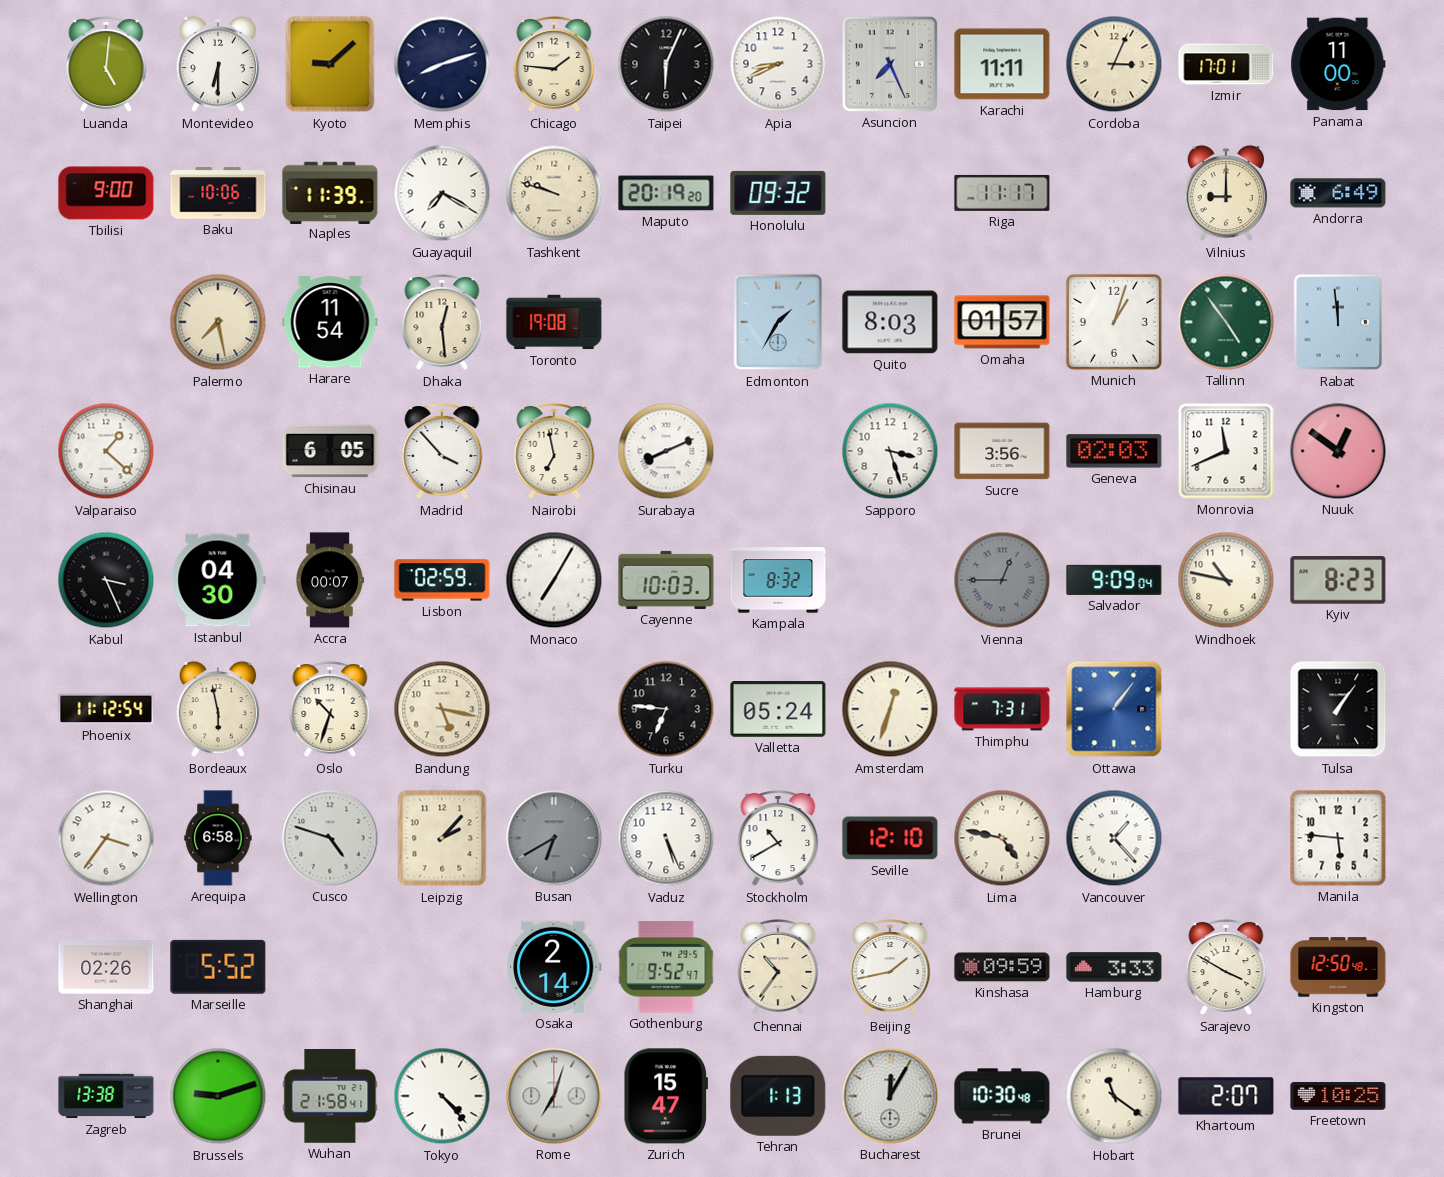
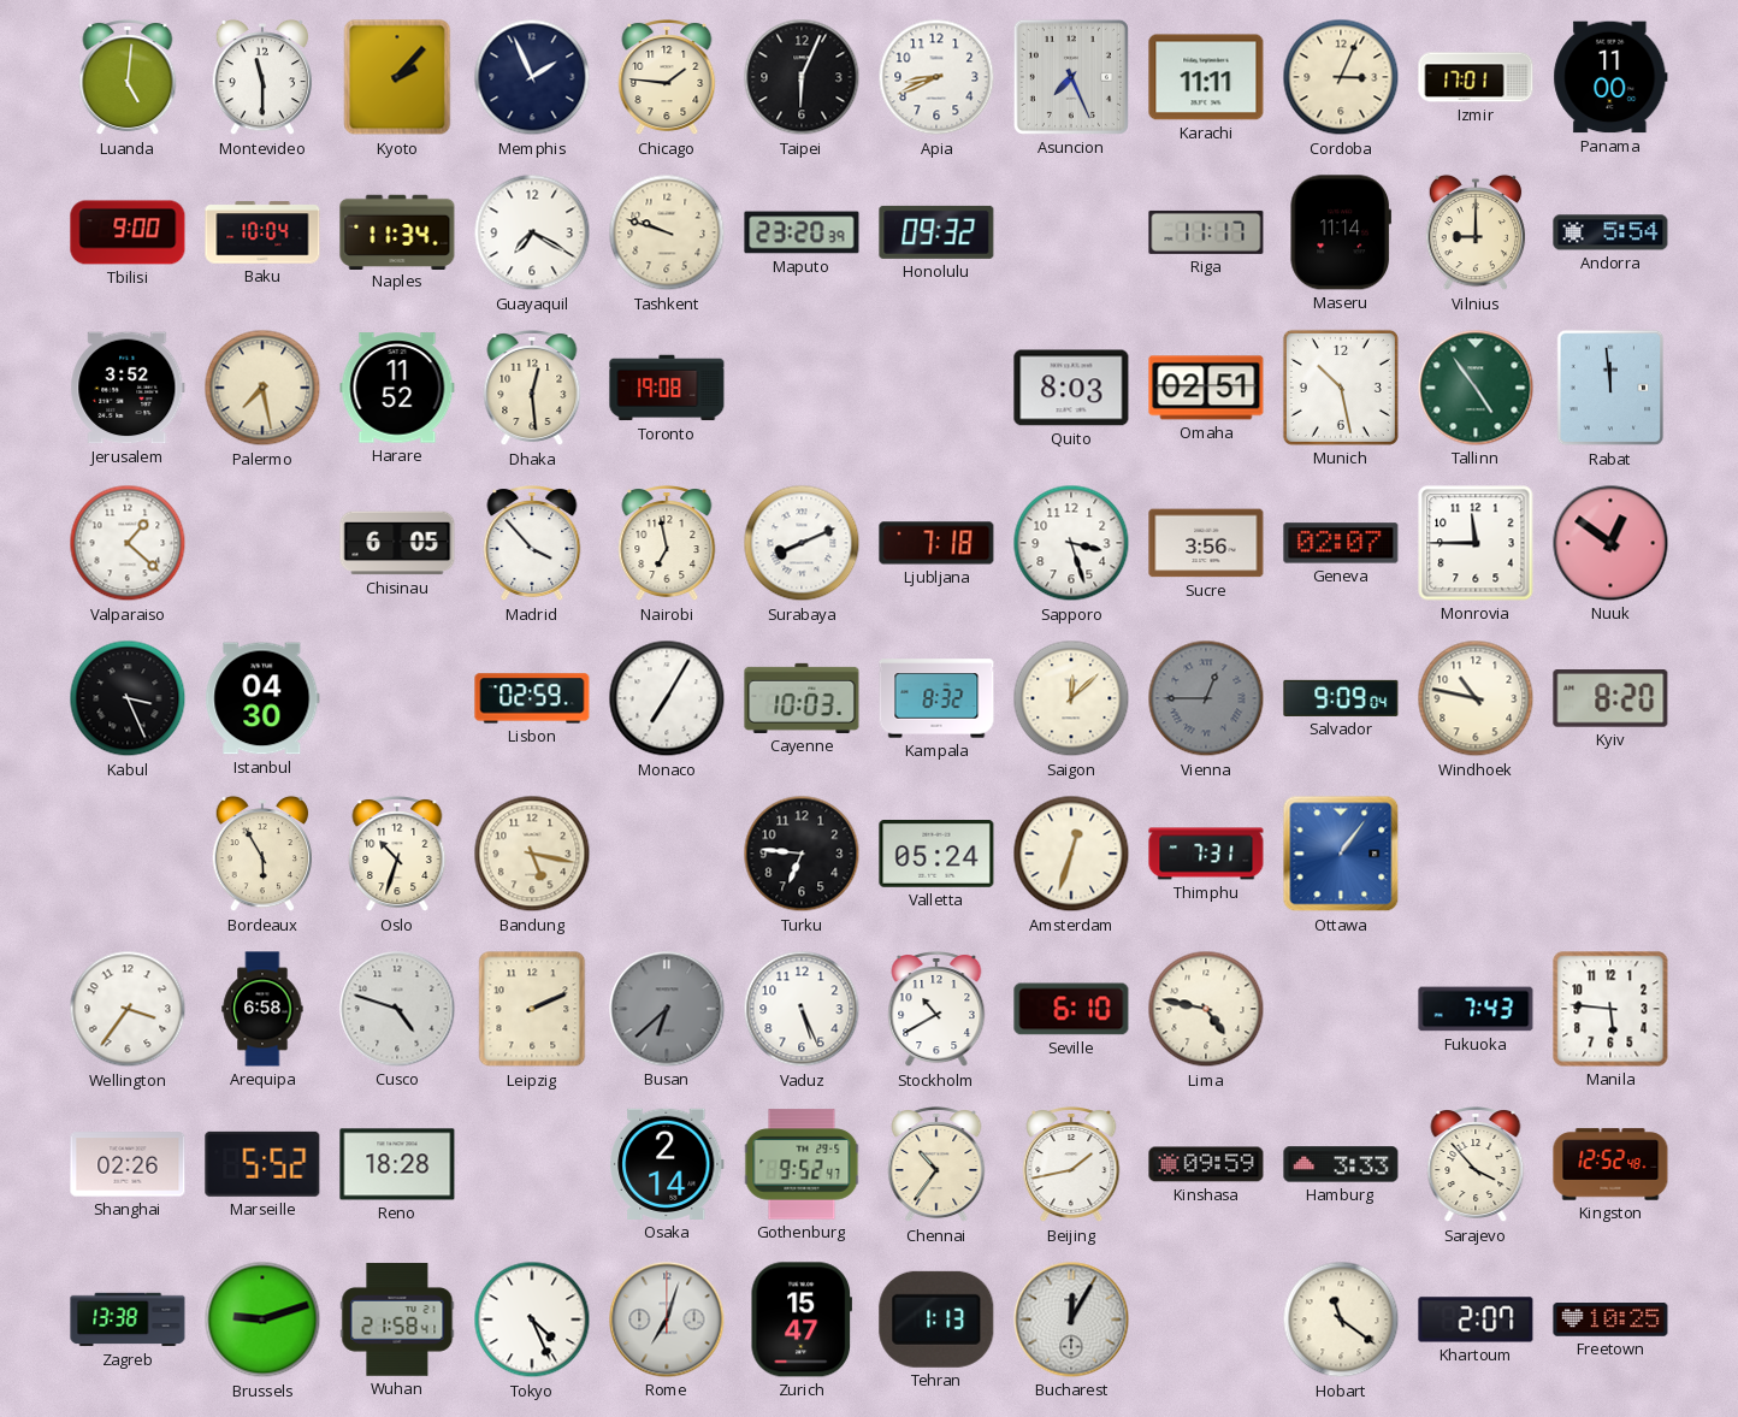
Montevideo: 6:30 -> 11:30 (262, 77)
Kyoto: 9:08 -> 2:07 (397, 77)
Memphis: 8:12 -> 1:56 (532, 77)
Baku: 10:06 -> 10:04 (262, 232)
Naples: 11:39 -> 11:34 (397, 231)
Maputo: 20:19 -> 23:20 (802, 232)
Maseru: none -> 11:14 (1340, 232)
Andorra: 6:49 -> 5:54 (1610, 232)
Jerusalem: none -> 3:52 (128, 388)
Harare: 11:54 -> 11:52 (397, 388)
Edmonton: 1:35 -> none (778, 322)
Omaha: 01:57 -> 02:51 (1206, 388)
Munich: 1:03 -> 10:28 (1341, 388)
Ljubljana: none -> 7:18 (936, 543)
Geneva: 02:03 -> 02:07 (1341, 543)
Monrovia: 11:41 -> 11:45 (1476, 543)
Accra: 00:07 -> none (330, 580)
Saigon: none -> 12:08 (1071, 698)
Kyiv: 8:23 -> 8:20 (1610, 698)
Phoenix: 11:12 -> none (106, 709)
Bordeaux: 5:58 -> 5:55 (262, 854)
Tulsa: 1:06 -> none (1338, 709)
Leipzig: 2:07 -> 2:11 (532, 1009)
Busan: 6:40 -> 6:38 (667, 1009)
Seville: 12:10 -> 6:10 (1071, 1009)
Vancouver: 1:23 -> none (1114, 838)
Fukuoka: none -> 7:43 (1476, 1009)
Reno: none -> 18:28 (397, 1164)
Sarajevo: 3:50 -> 3:53 (1476, 1165)
Kingston: 12:50 -> 12:52 (1610, 1164)
Tokyo: 4:23 -> 4:26 (532, 1319)
Brunei: 10:30 -> none (1002, 1096)
